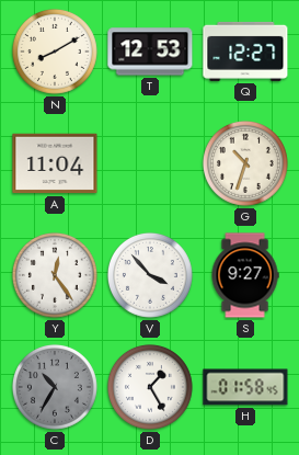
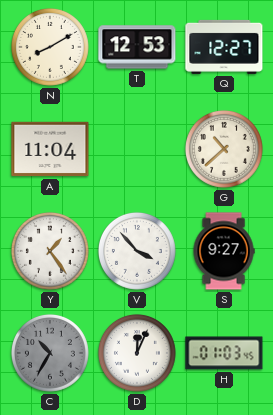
G: 10:33 -> 10:38 (224, 149)
Y: 12:24 -> 1:24 (50, 251)
D: 1:25 -> 12:04 (137, 353)
H: 01:58 -> 01:03 (224, 353)
